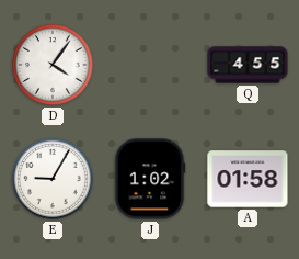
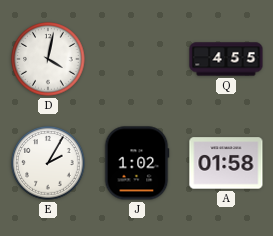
D: 4:06 -> 4:02 (48, 59)
E: 9:05 -> 2:05 (48, 163)
